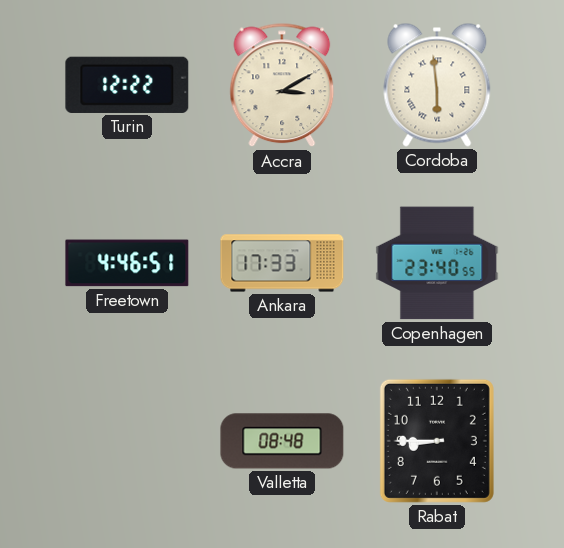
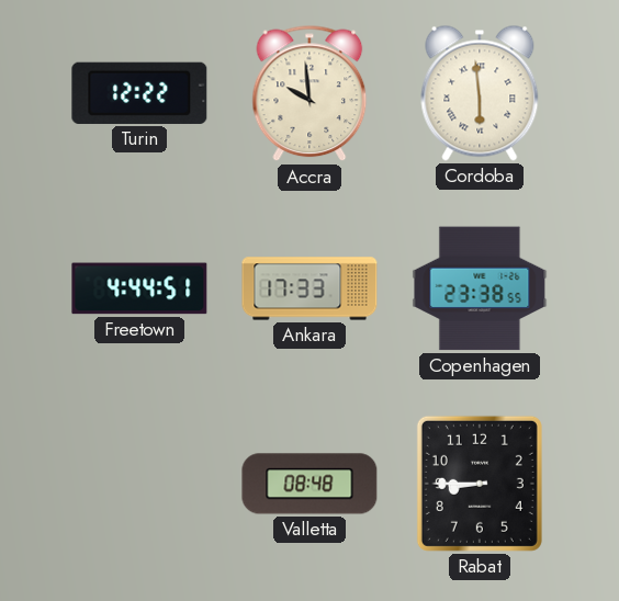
Accra: 3:10 -> 9:59 (309, 93)
Freetown: 4:46 -> 4:44 (139, 288)
Copenhagen: 23:40 -> 23:38 (480, 288)
